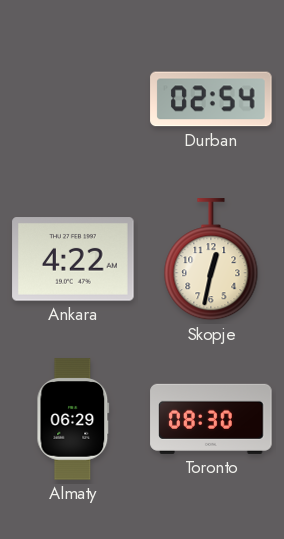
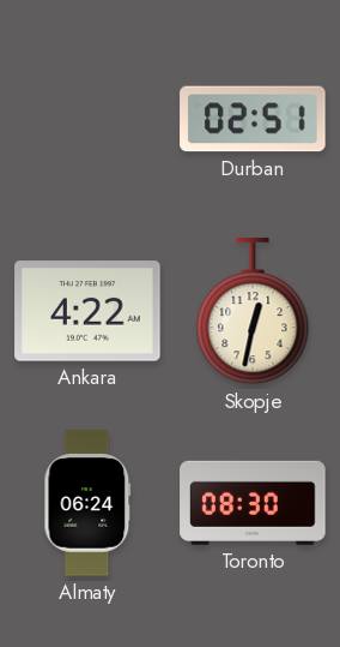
Durban: 02:54 -> 02:51 (253, 119)
Almaty: 06:29 -> 06:24 (87, 503)
